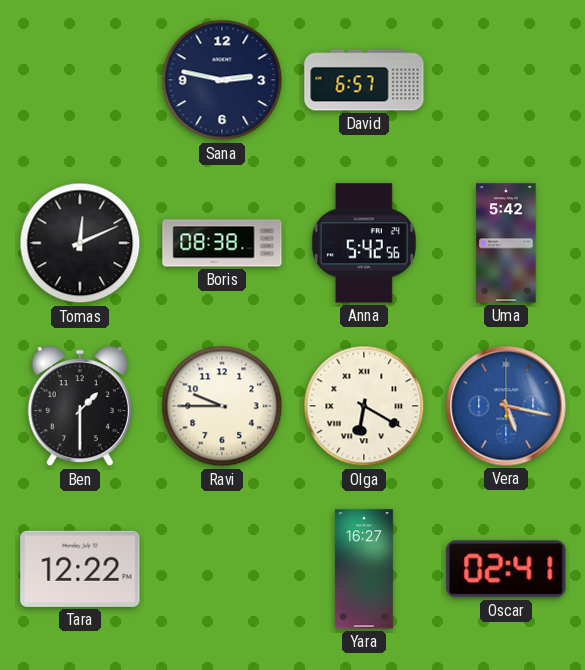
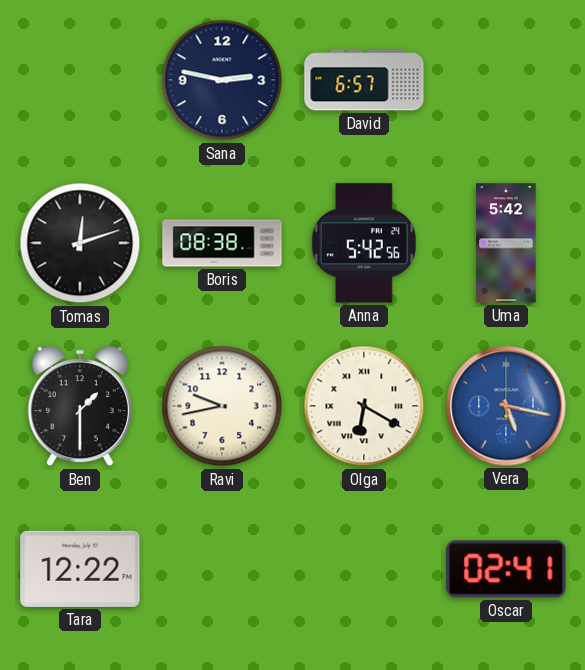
Tomas: 12:11 -> 12:12 (80, 243)
Ravi: 9:45 -> 9:43 (222, 406)
Yara: 16:27 -> none (364, 569)
